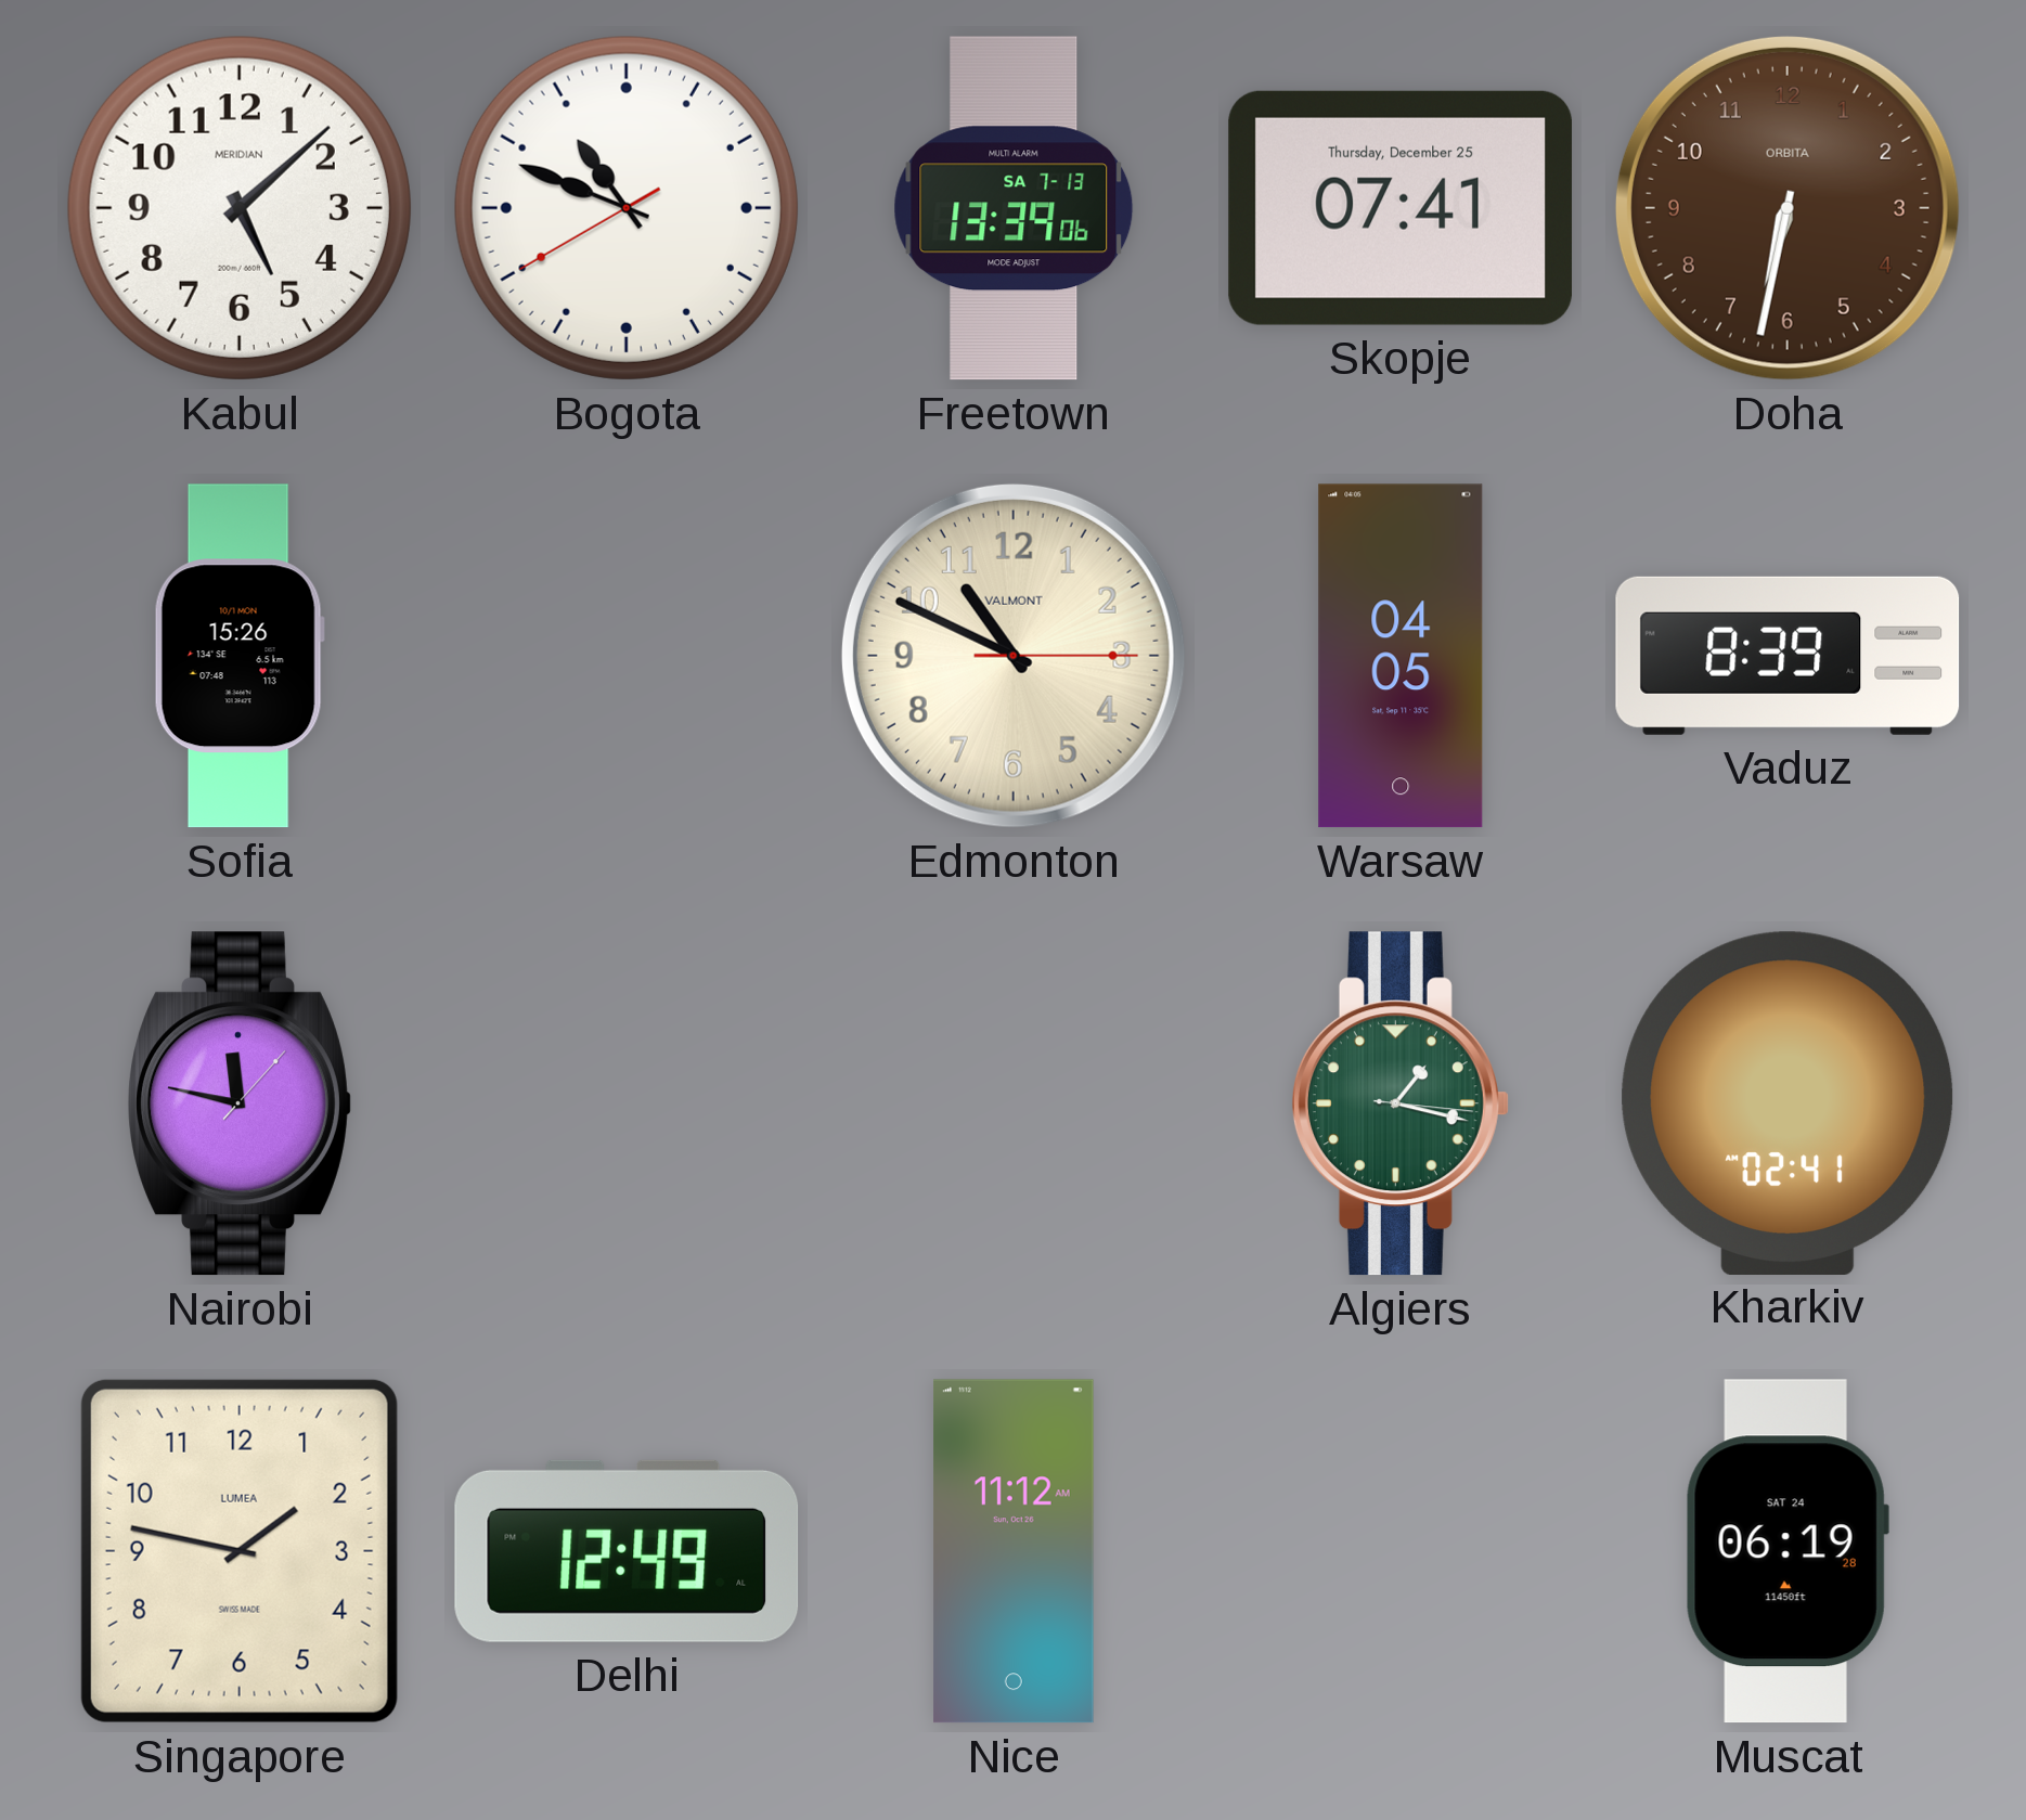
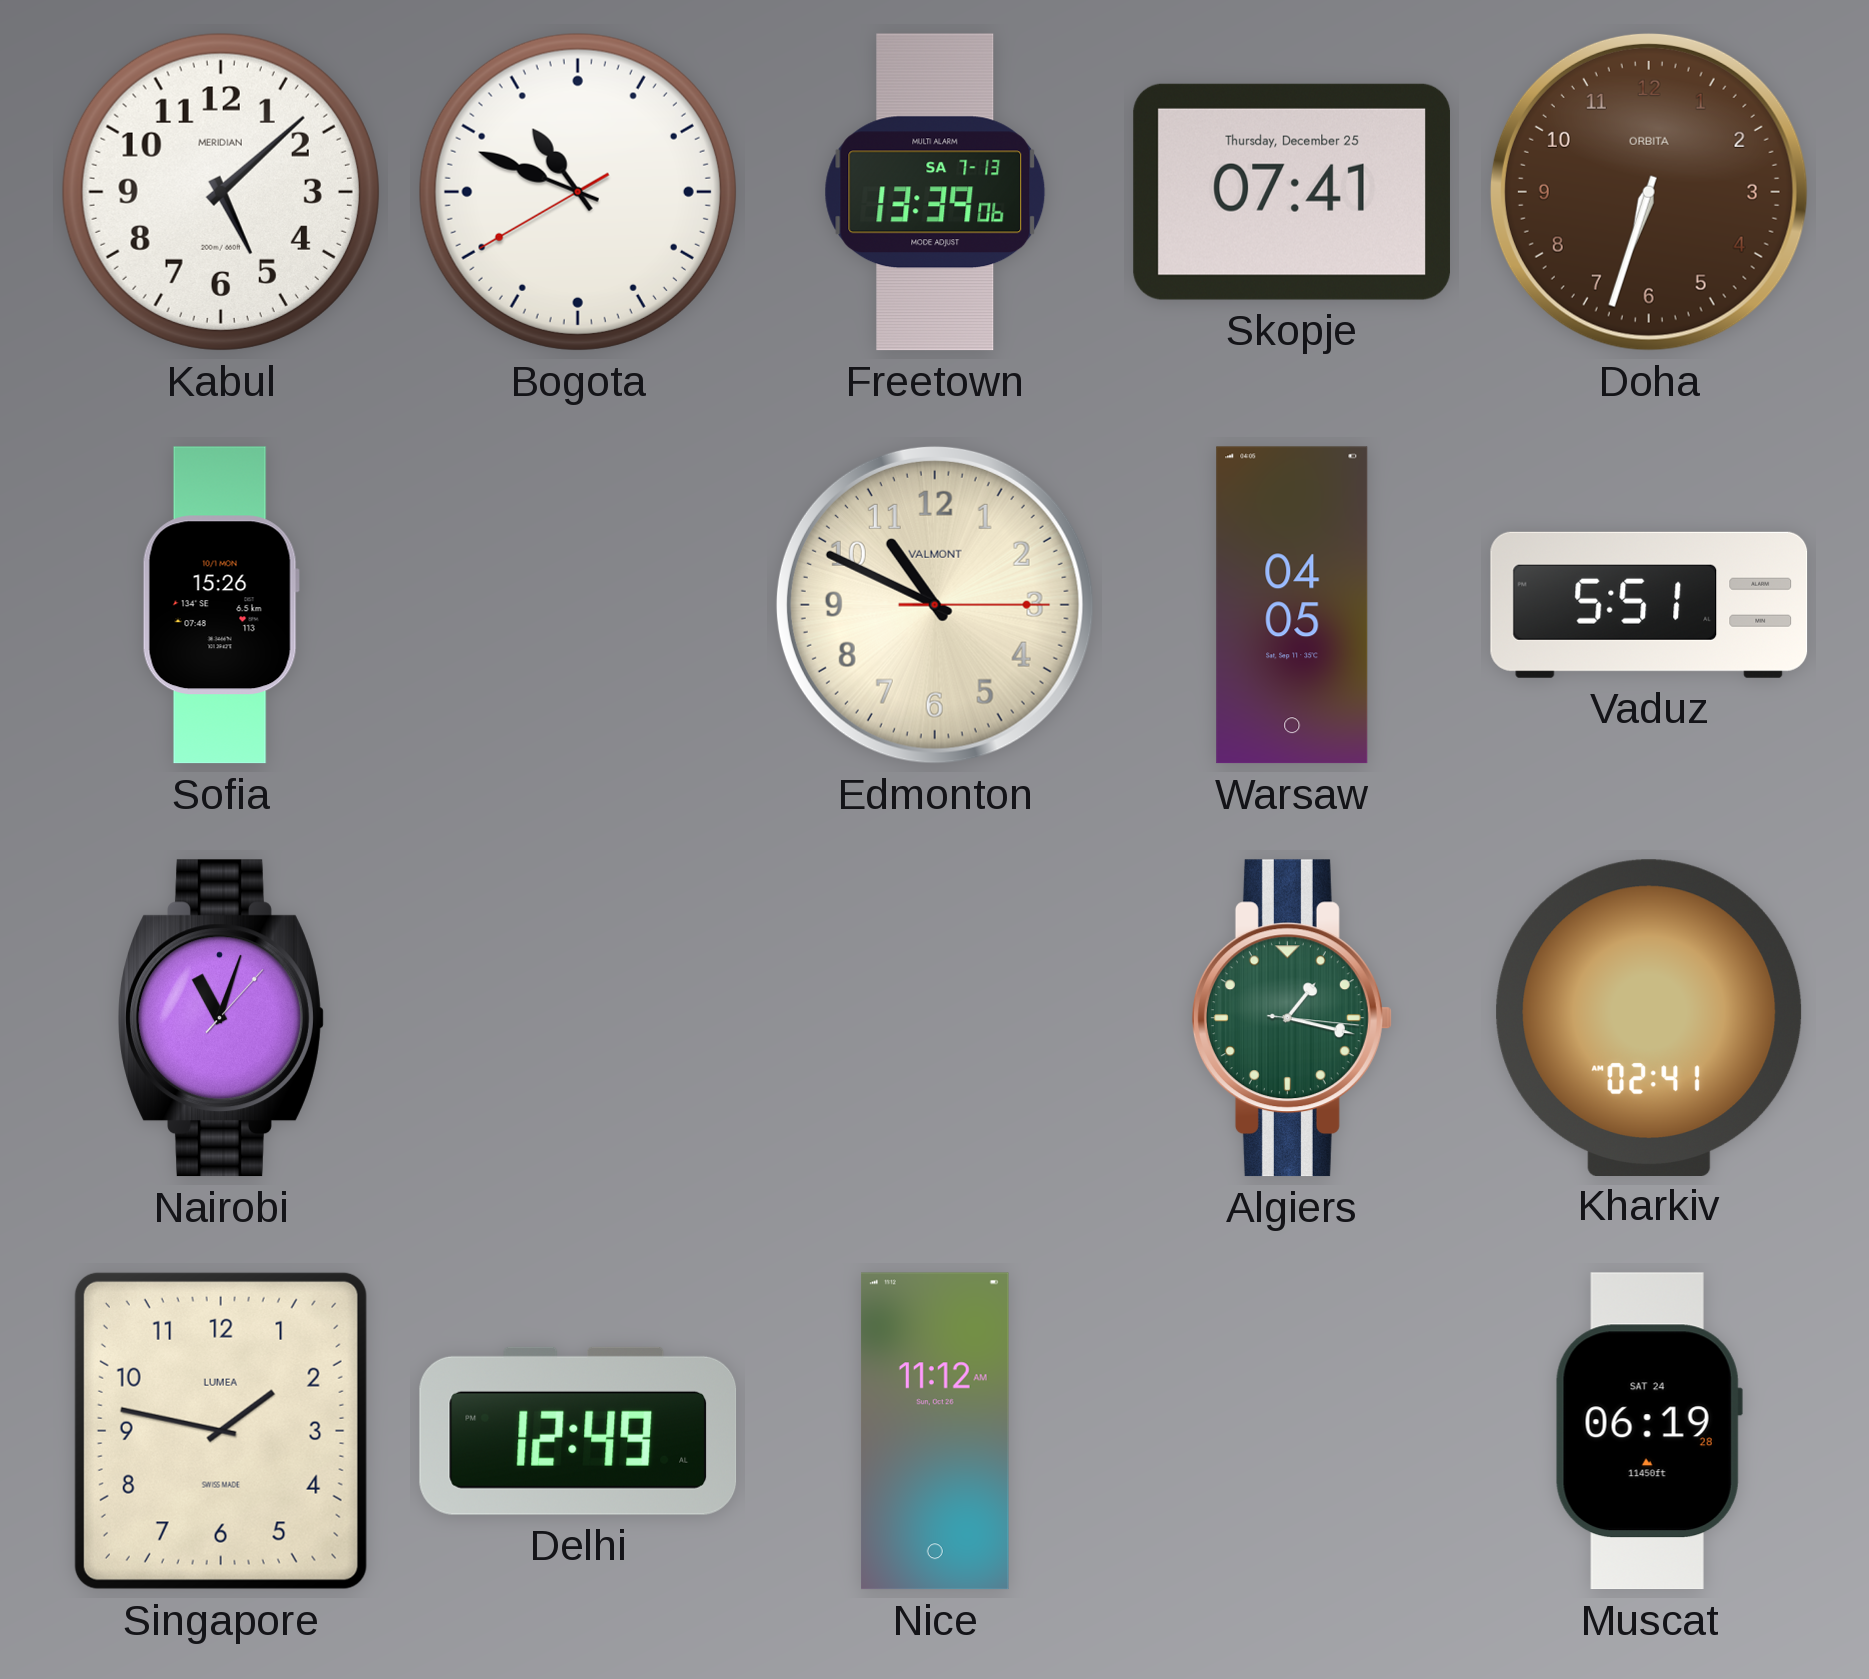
Doha: 6:32 -> 6:33 (1649, 192)
Vaduz: 8:39 -> 5:51 (1649, 605)
Nairobi: 11:47 -> 11:03 (221, 1018)
